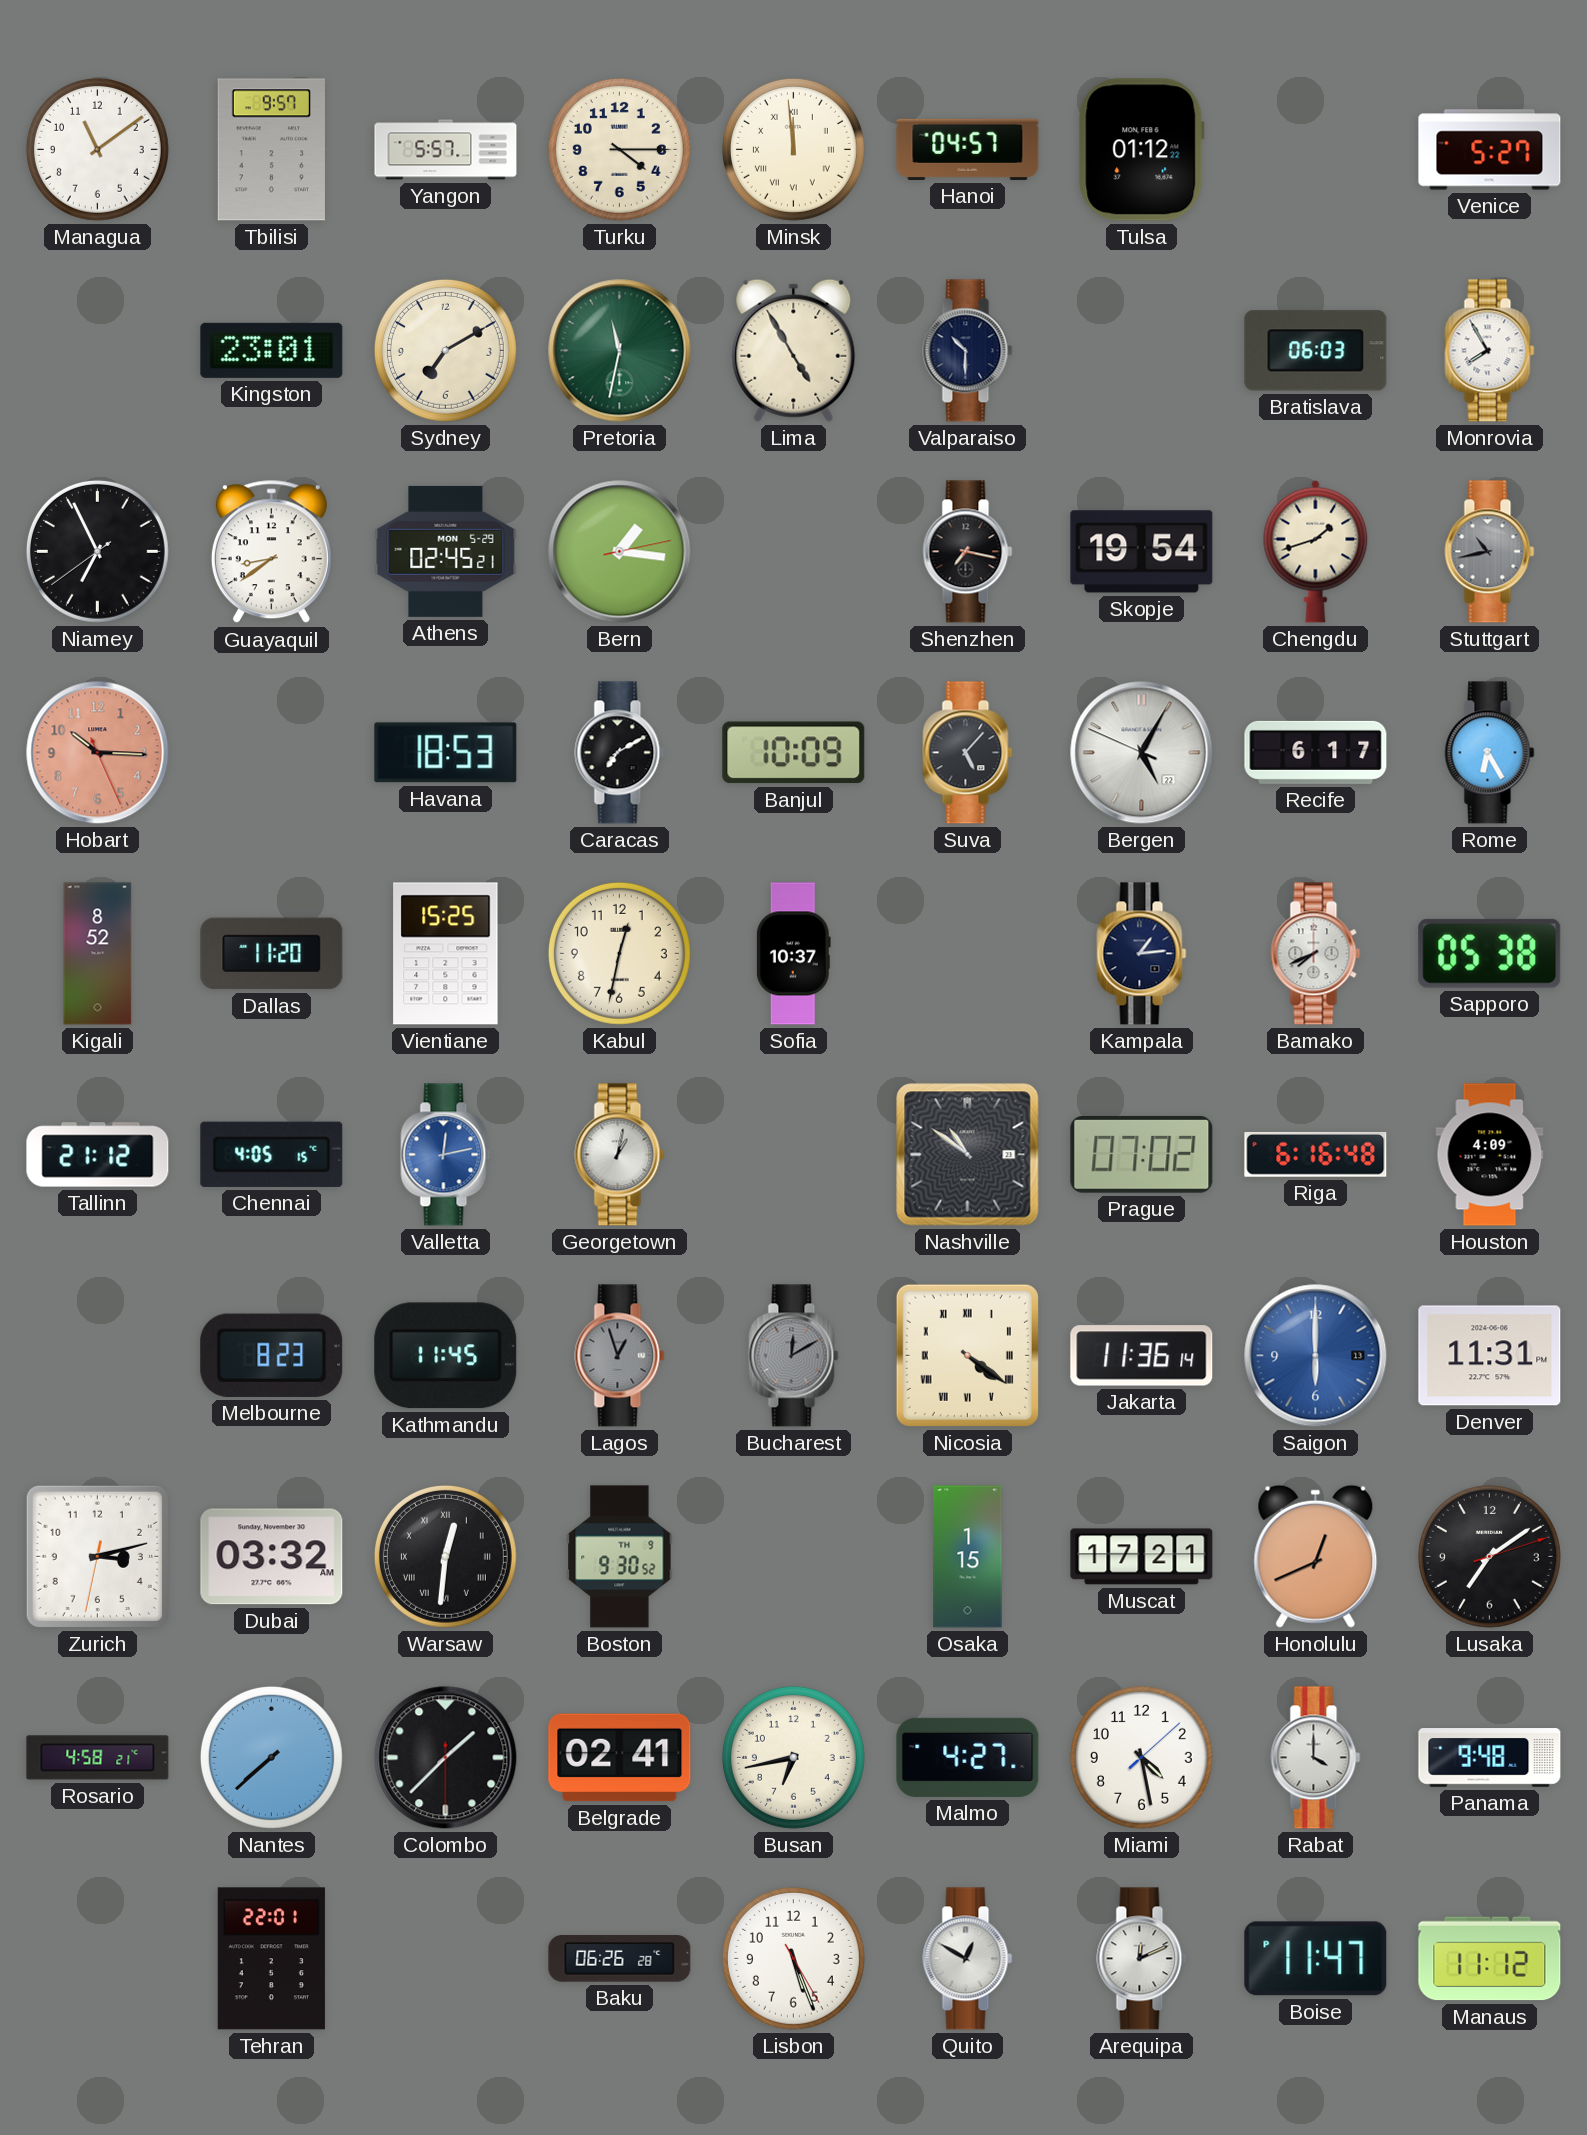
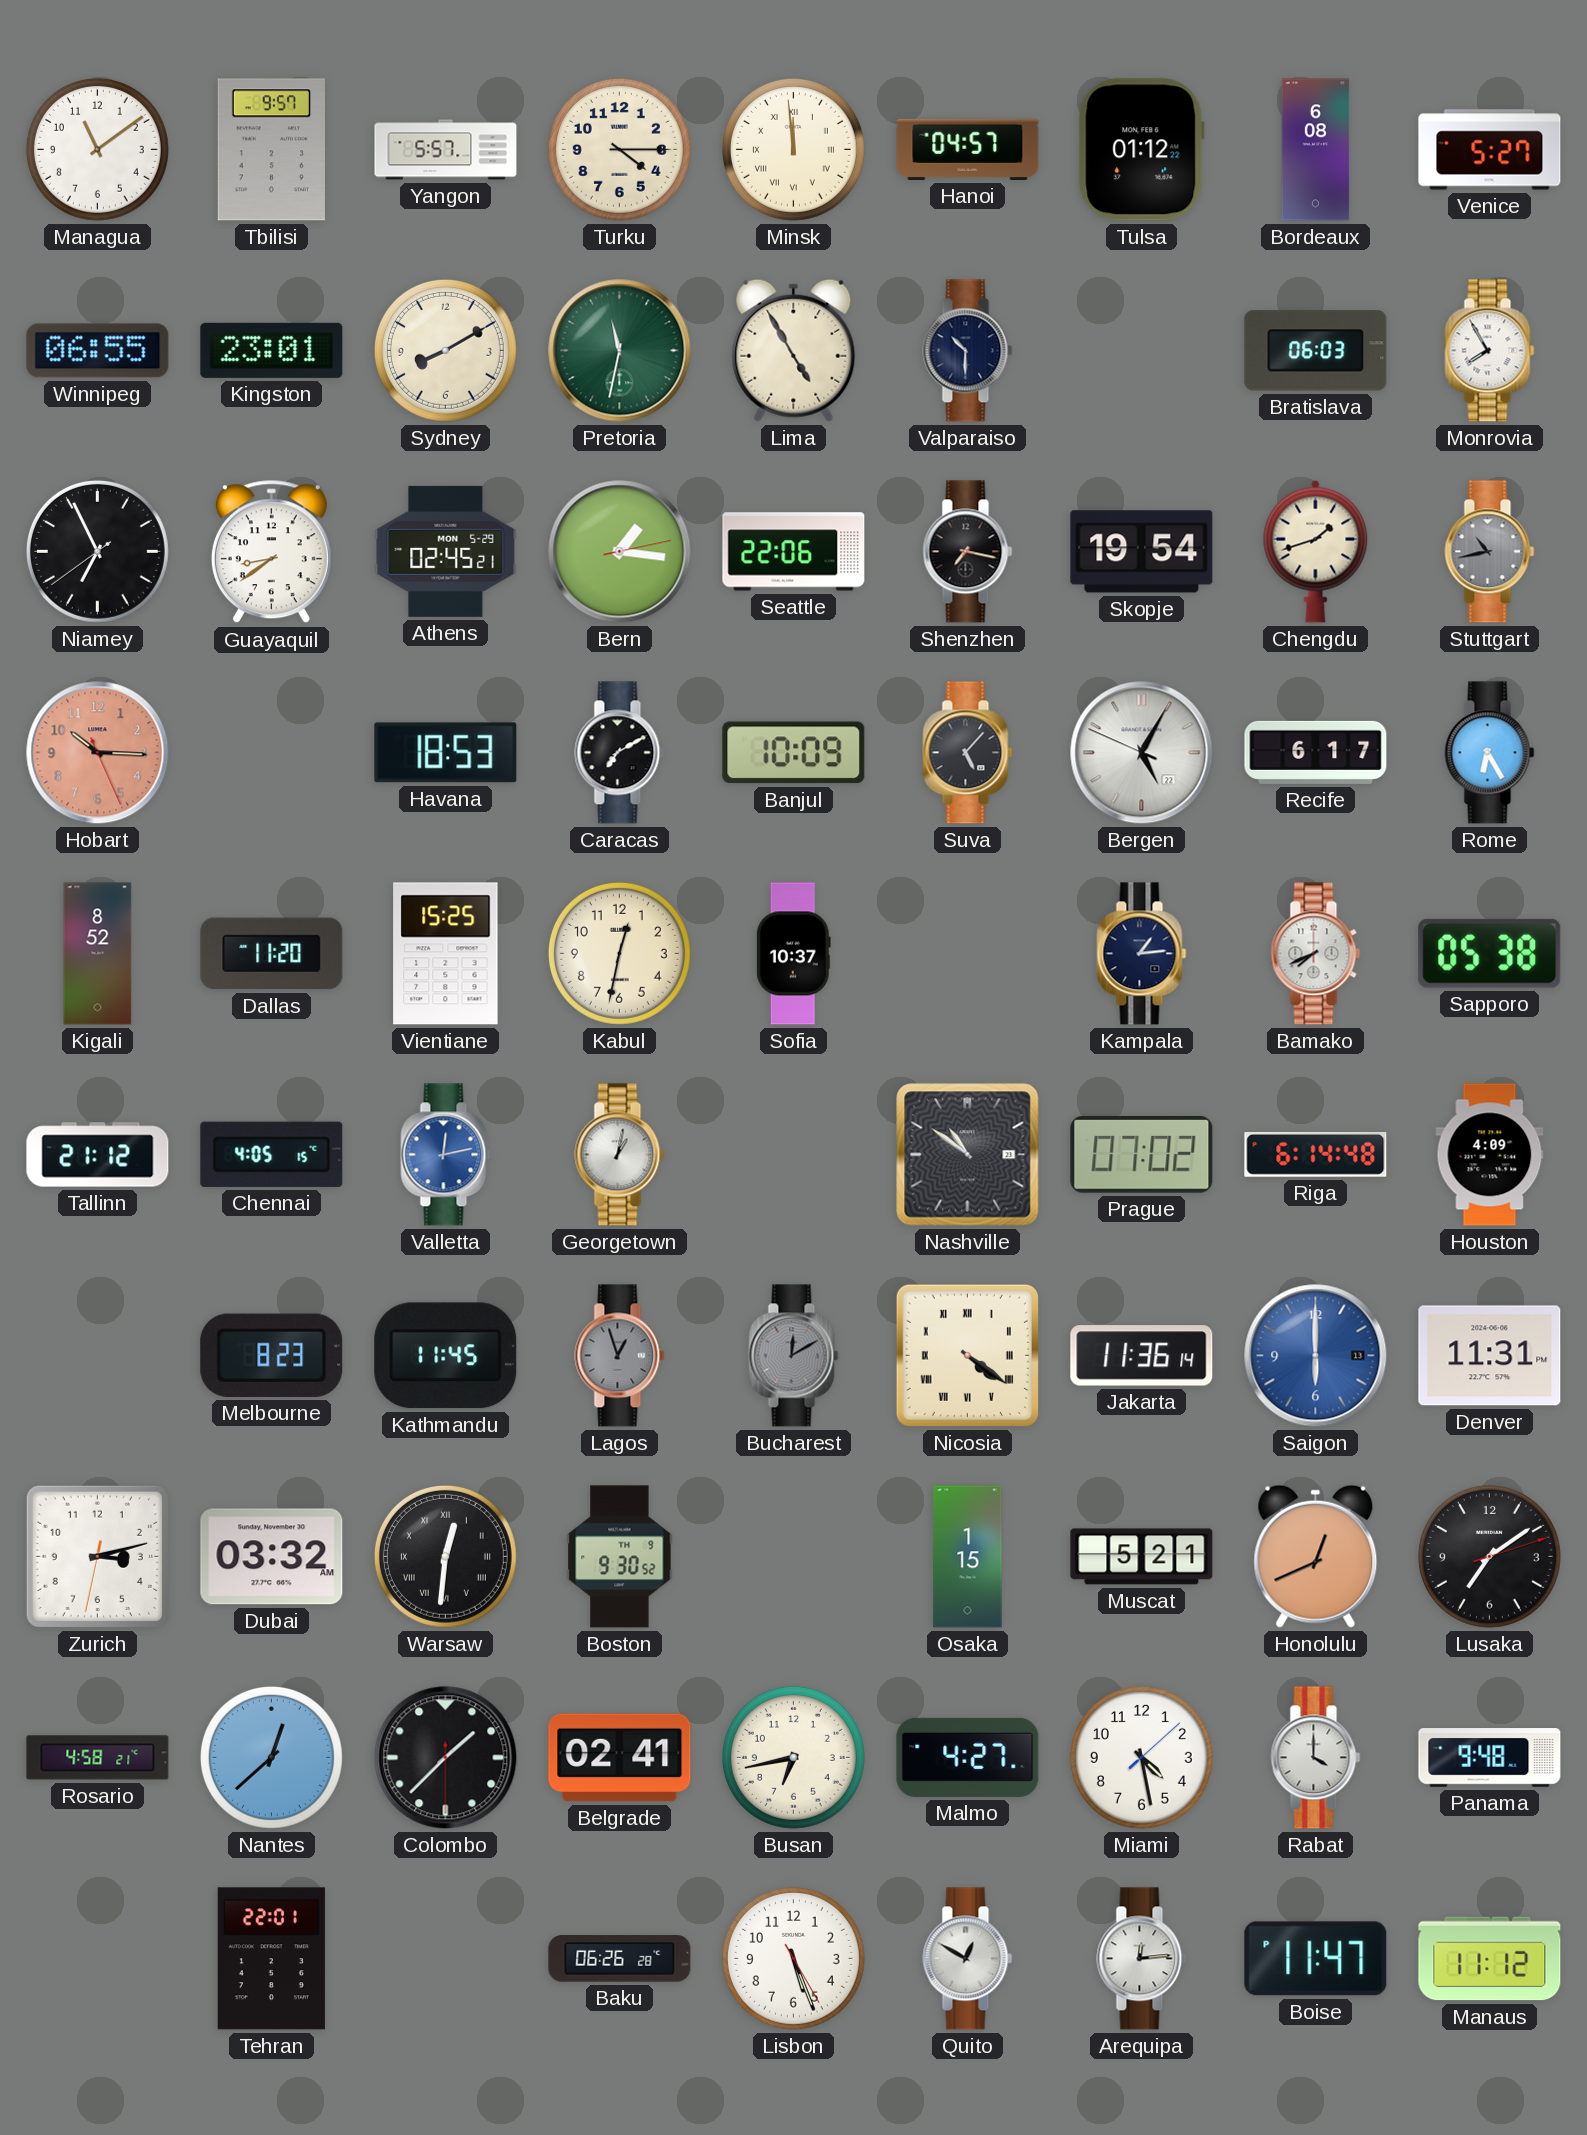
Bordeaux: none -> 6:08 (1316, 150)
Winnipeg: none -> 06:55 (98, 351)
Sydney: 7:10 -> 8:10 (445, 350)
Seattle: none -> 22:06 (794, 552)
Riga: 6:16 -> 6:14 (1316, 1154)
Muscat: 17:21 -> 5:21 (1142, 1557)
Nantes: 7:38 -> 12:38 (271, 1757)
Arequipa: 12:11 -> 12:14 (1142, 1959)
